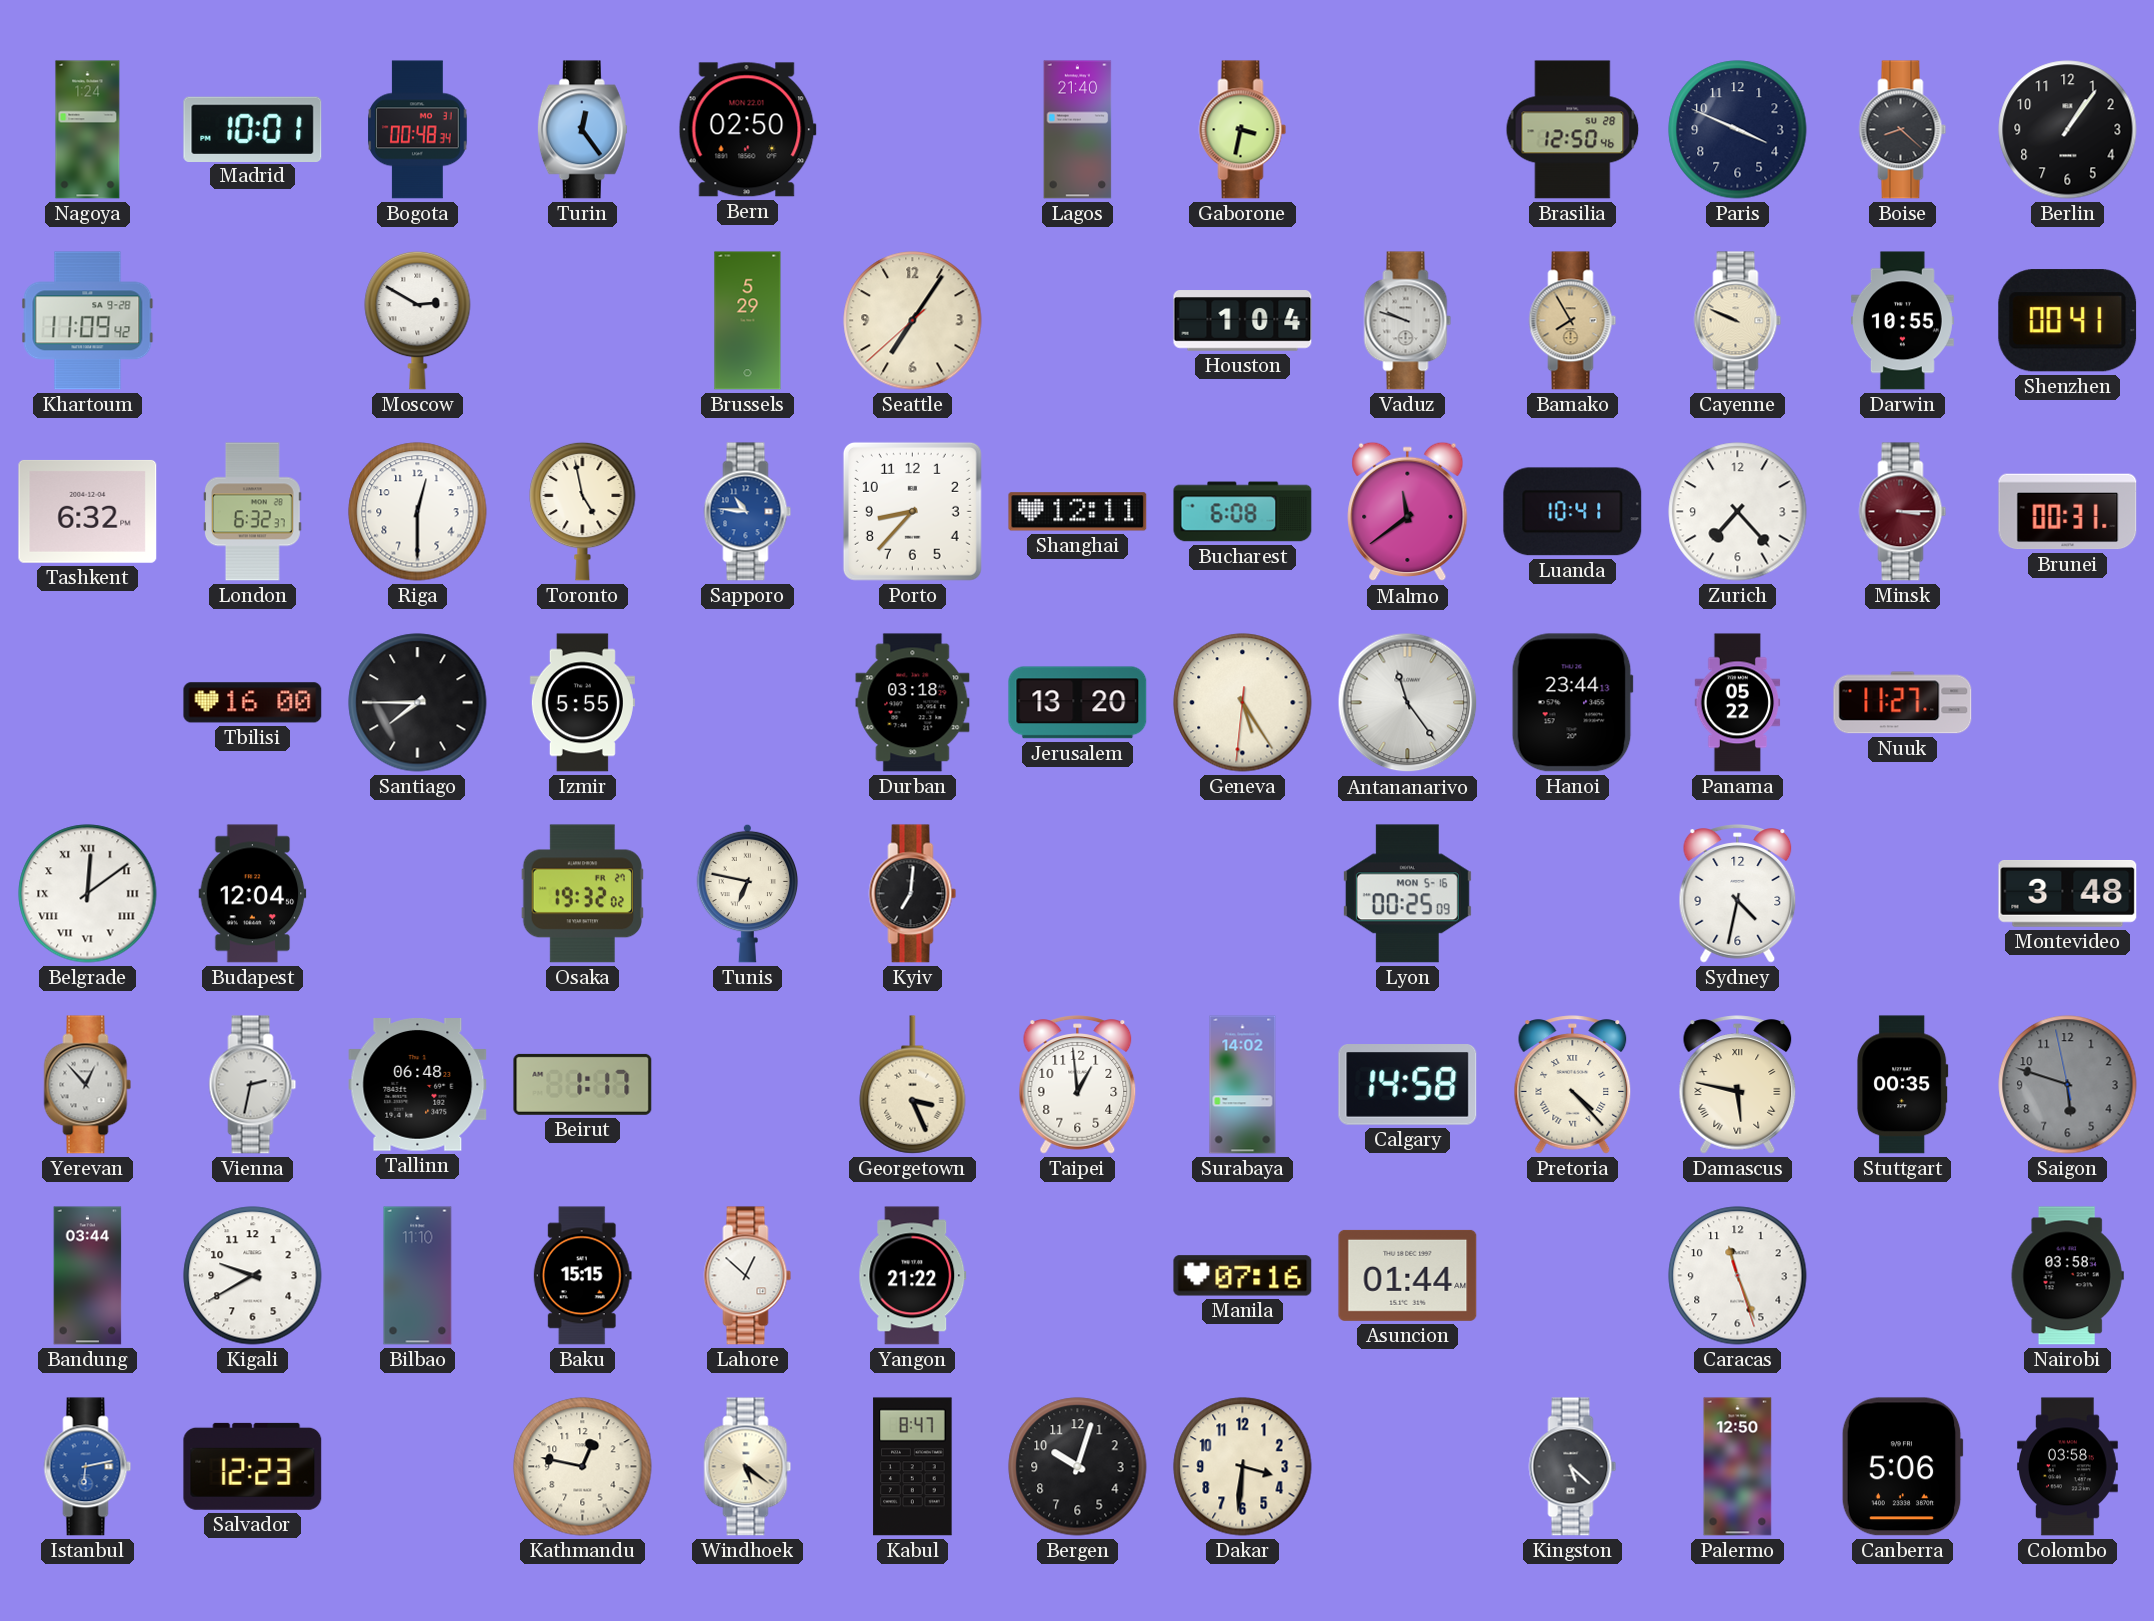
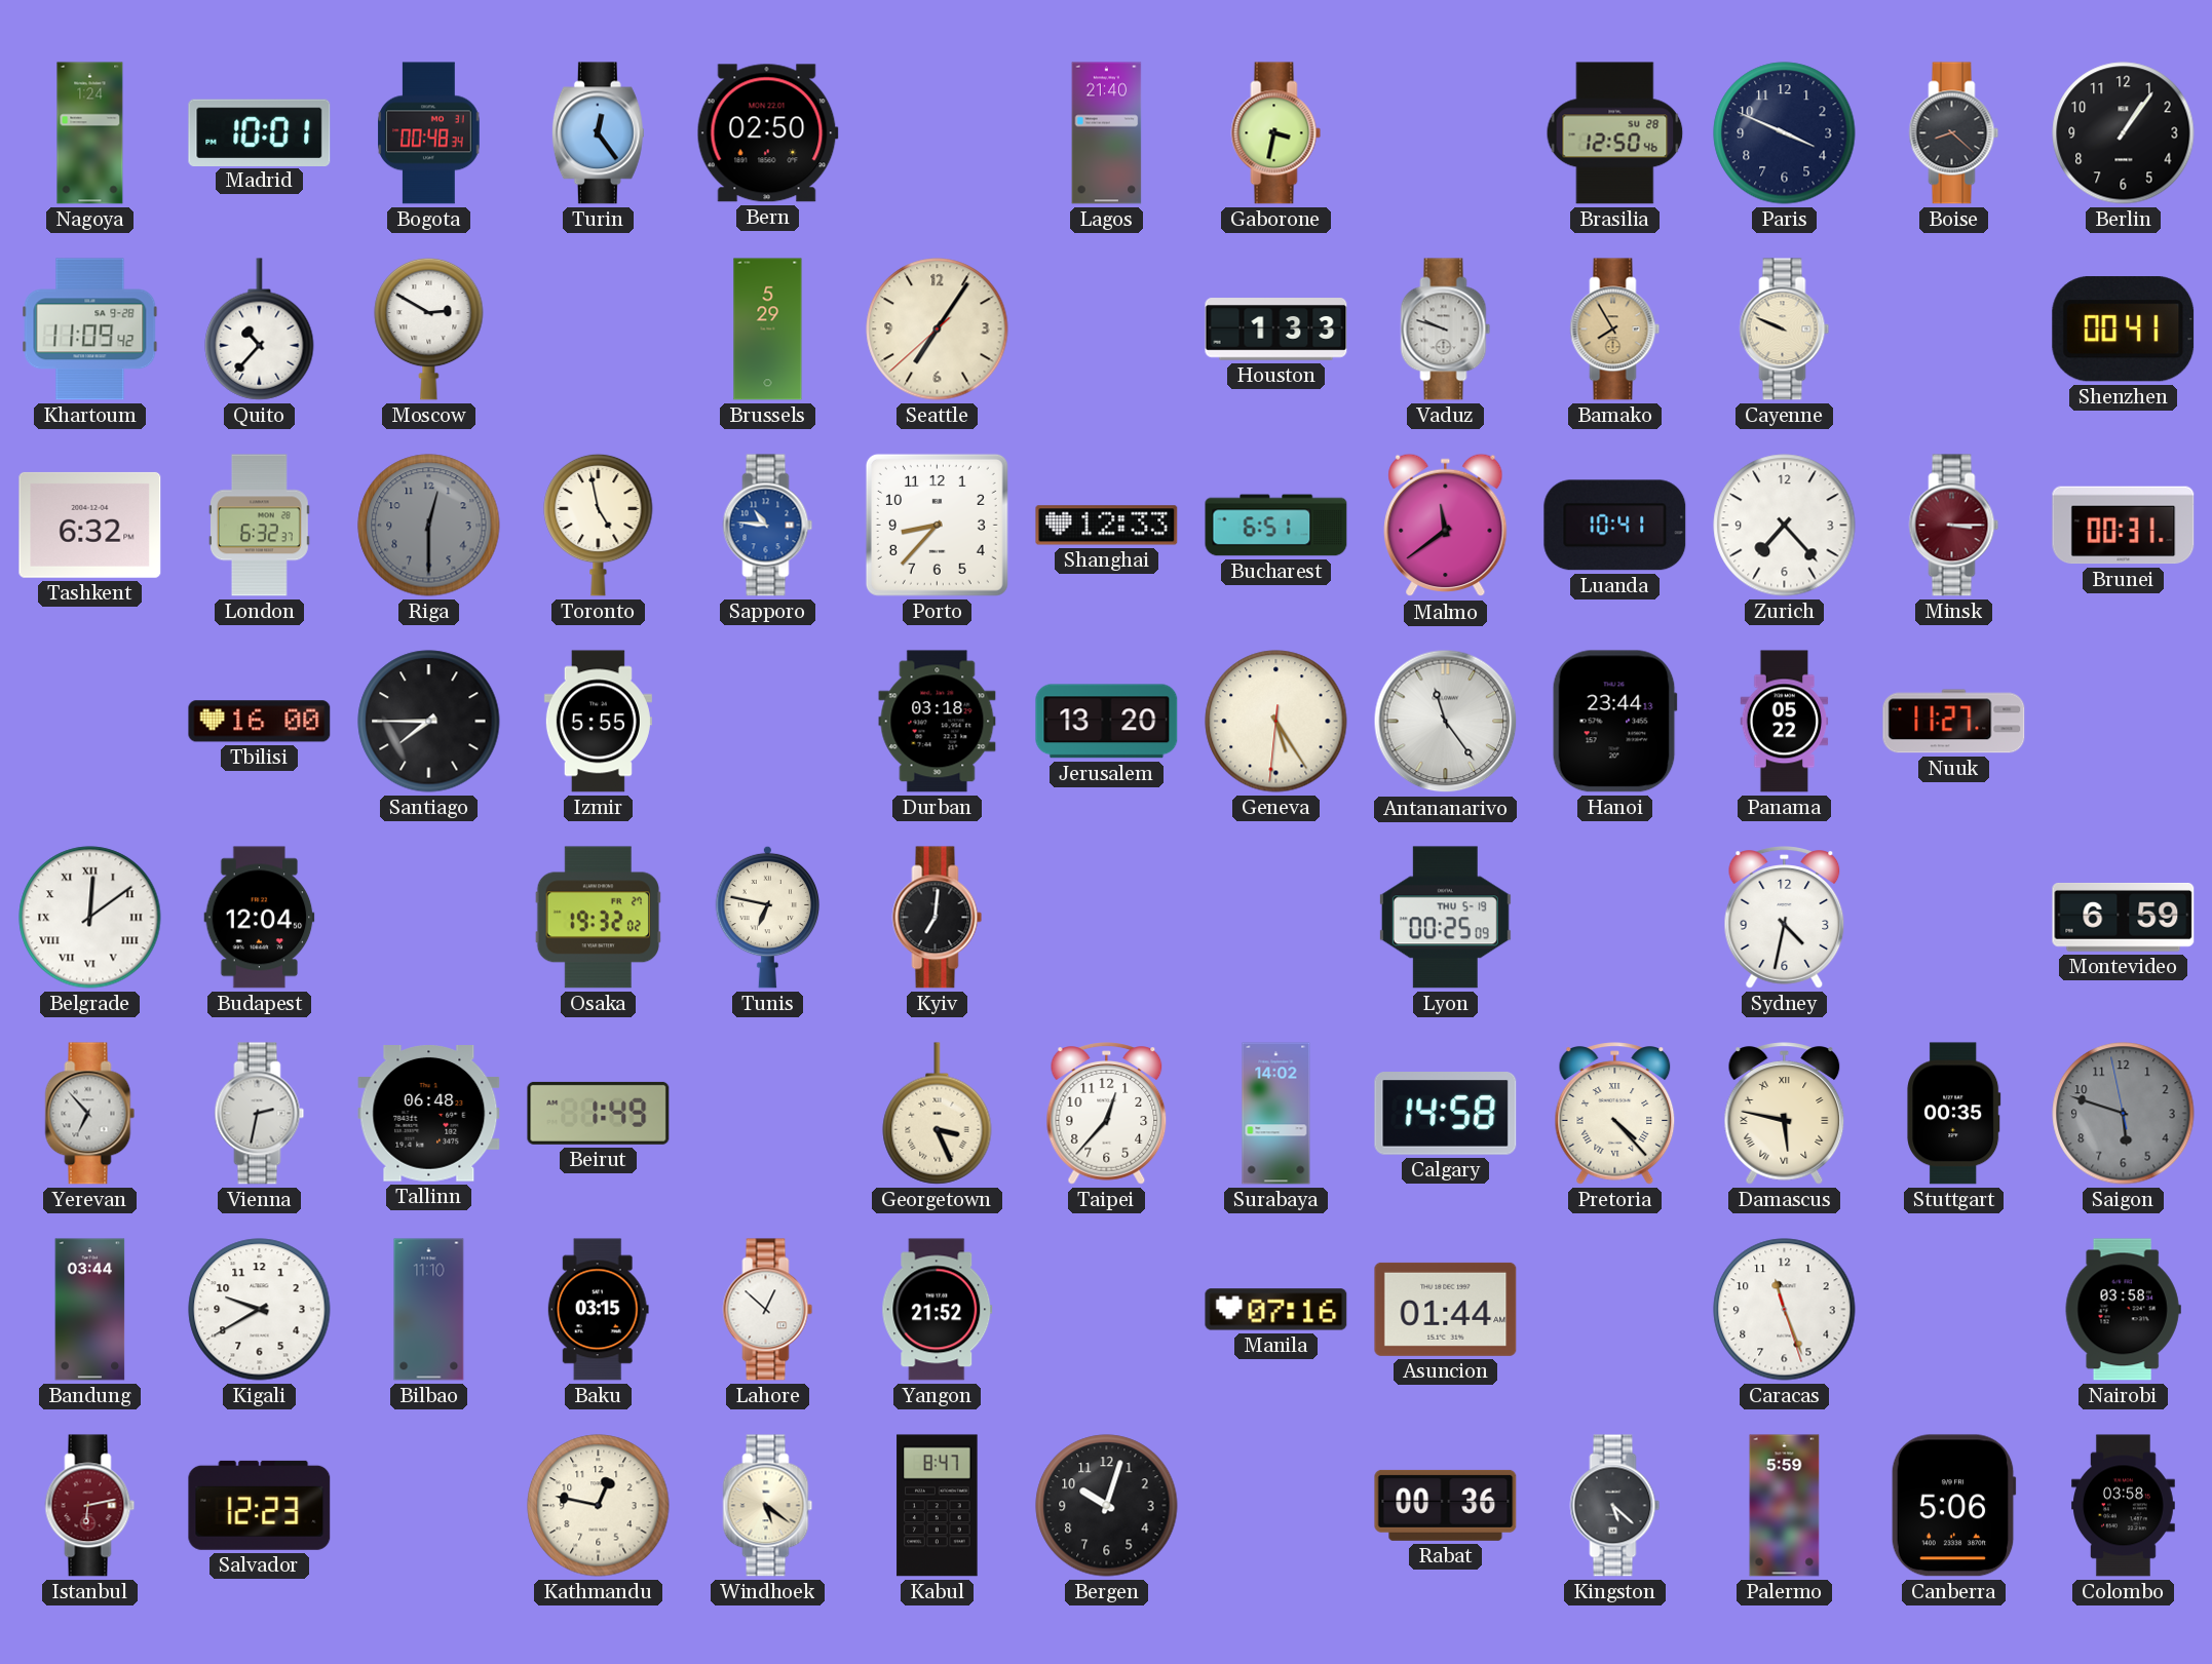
Quito: none -> 10:37 (260, 330)
Houston: 1:04 -> 1:33 (1276, 330)
Darwin: 10:55 -> none (1902, 321)
Riga dial: white -> grey (429, 526)
Shanghai: 12:11 -> 12:33 (1107, 526)
Bucharest: 6:08 -> 6:51 (1276, 526)
Lyon date: MON 5-16 -> THU 5-19 (1445, 918)
Montevideo: 3:48 -> 6:59 (2124, 918)
Yerevan: 12:53 -> 6:53 (90, 1114)
Beirut: 1:17 -> 1:49 (599, 1113)
Taipei: 12:59 -> 12:37 (1107, 1114)
Baku: 15:15 -> 03:15 (598, 1310)
Yangon: 21:22 -> 21:52 (938, 1310)
Istanbul dial: blue -> burgundy (90, 1506)
Dakar: 3:31 -> none (1243, 1467)
Rabat: none -> 00:36 (1446, 1505)
Palermo: 12:50 -> 5:59 (1785, 1506)
